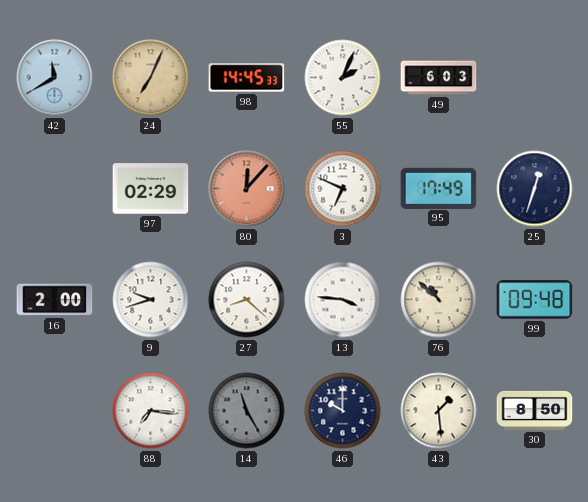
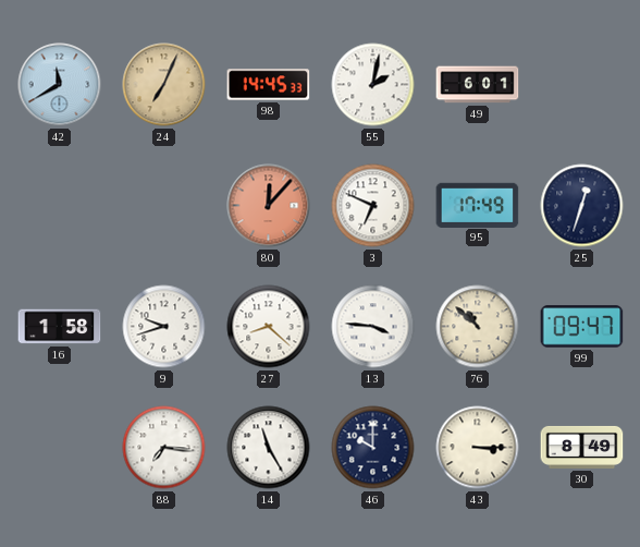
55: 2:04 -> 2:02 (373, 85)
49: 6:03 -> 6:01 (478, 85)
97: 02:29 -> none (151, 189)
16: 2:00 -> 1:58 (60, 327)
99: 09:48 -> 09:47 (582, 327)
14 dial: grey -> white (269, 448)
43: 1:29 -> 3:15 (478, 448)
30: 8:50 -> 8:49 (582, 447)
